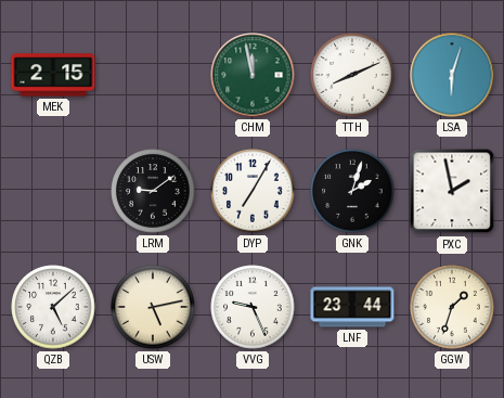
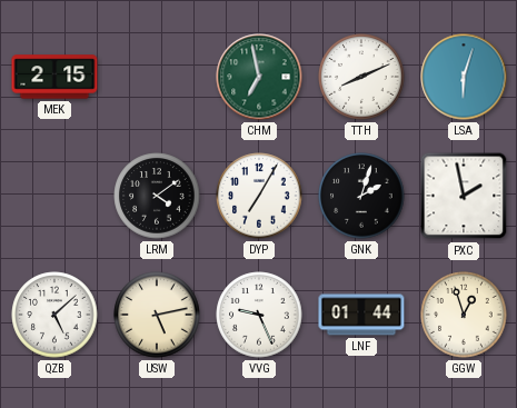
CHM: 11:58 -> 6:58 (259, 77)
LRM: 9:09 -> 4:09 (157, 196)
LNF: 23:44 -> 01:44 (361, 315)
GGW: 1:33 -> 12:57 (464, 315)
